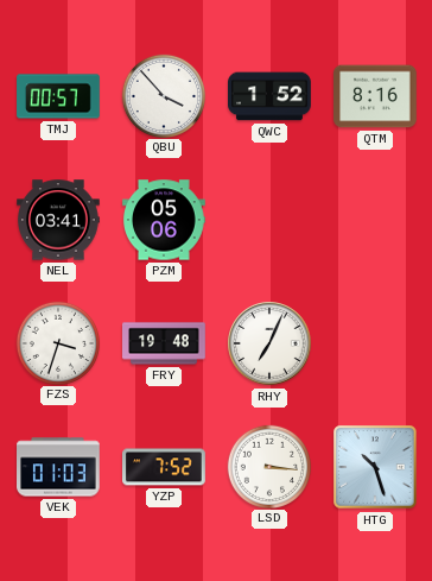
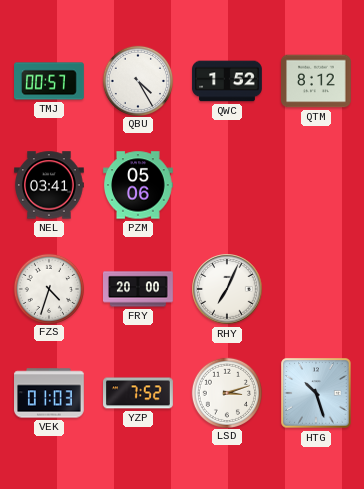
QBU: 3:53 -> 4:25 (137, 80)
QTM: 8:16 -> 8:12 (317, 81)
FZS: 3:33 -> 4:33 (48, 288)
FRY: 19:48 -> 20:00 (138, 289)
LSD: 3:16 -> 3:12 (226, 392)
